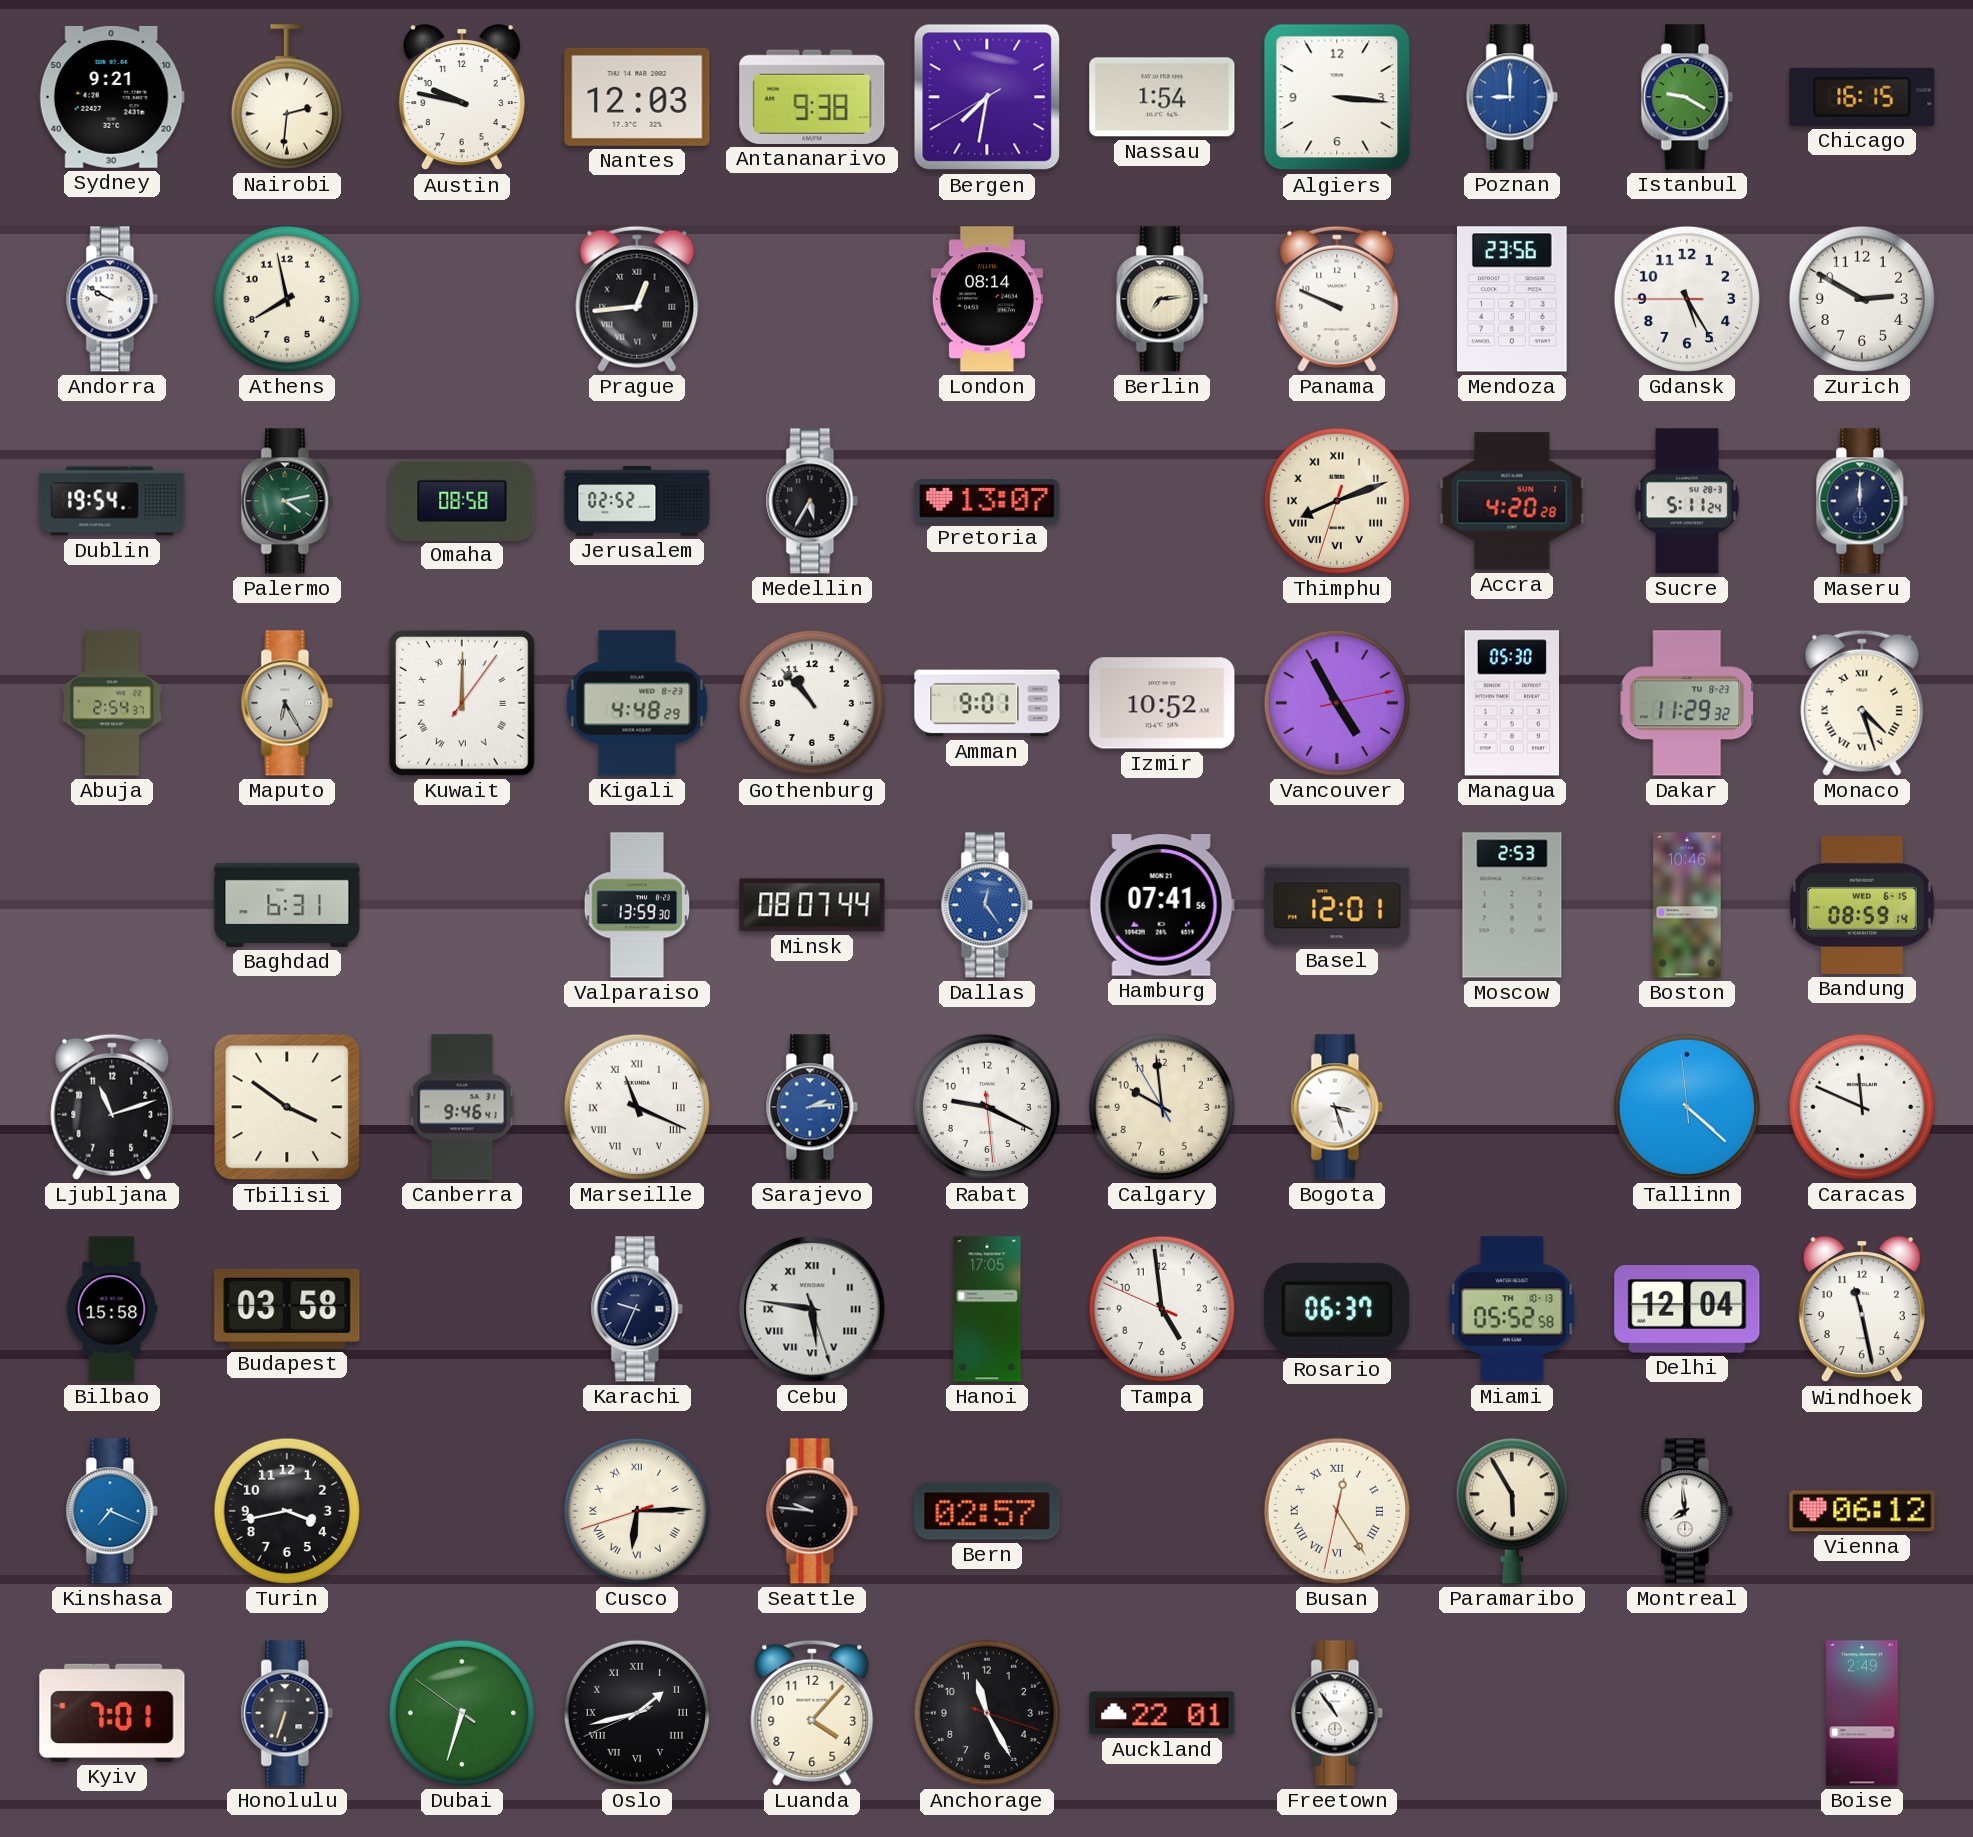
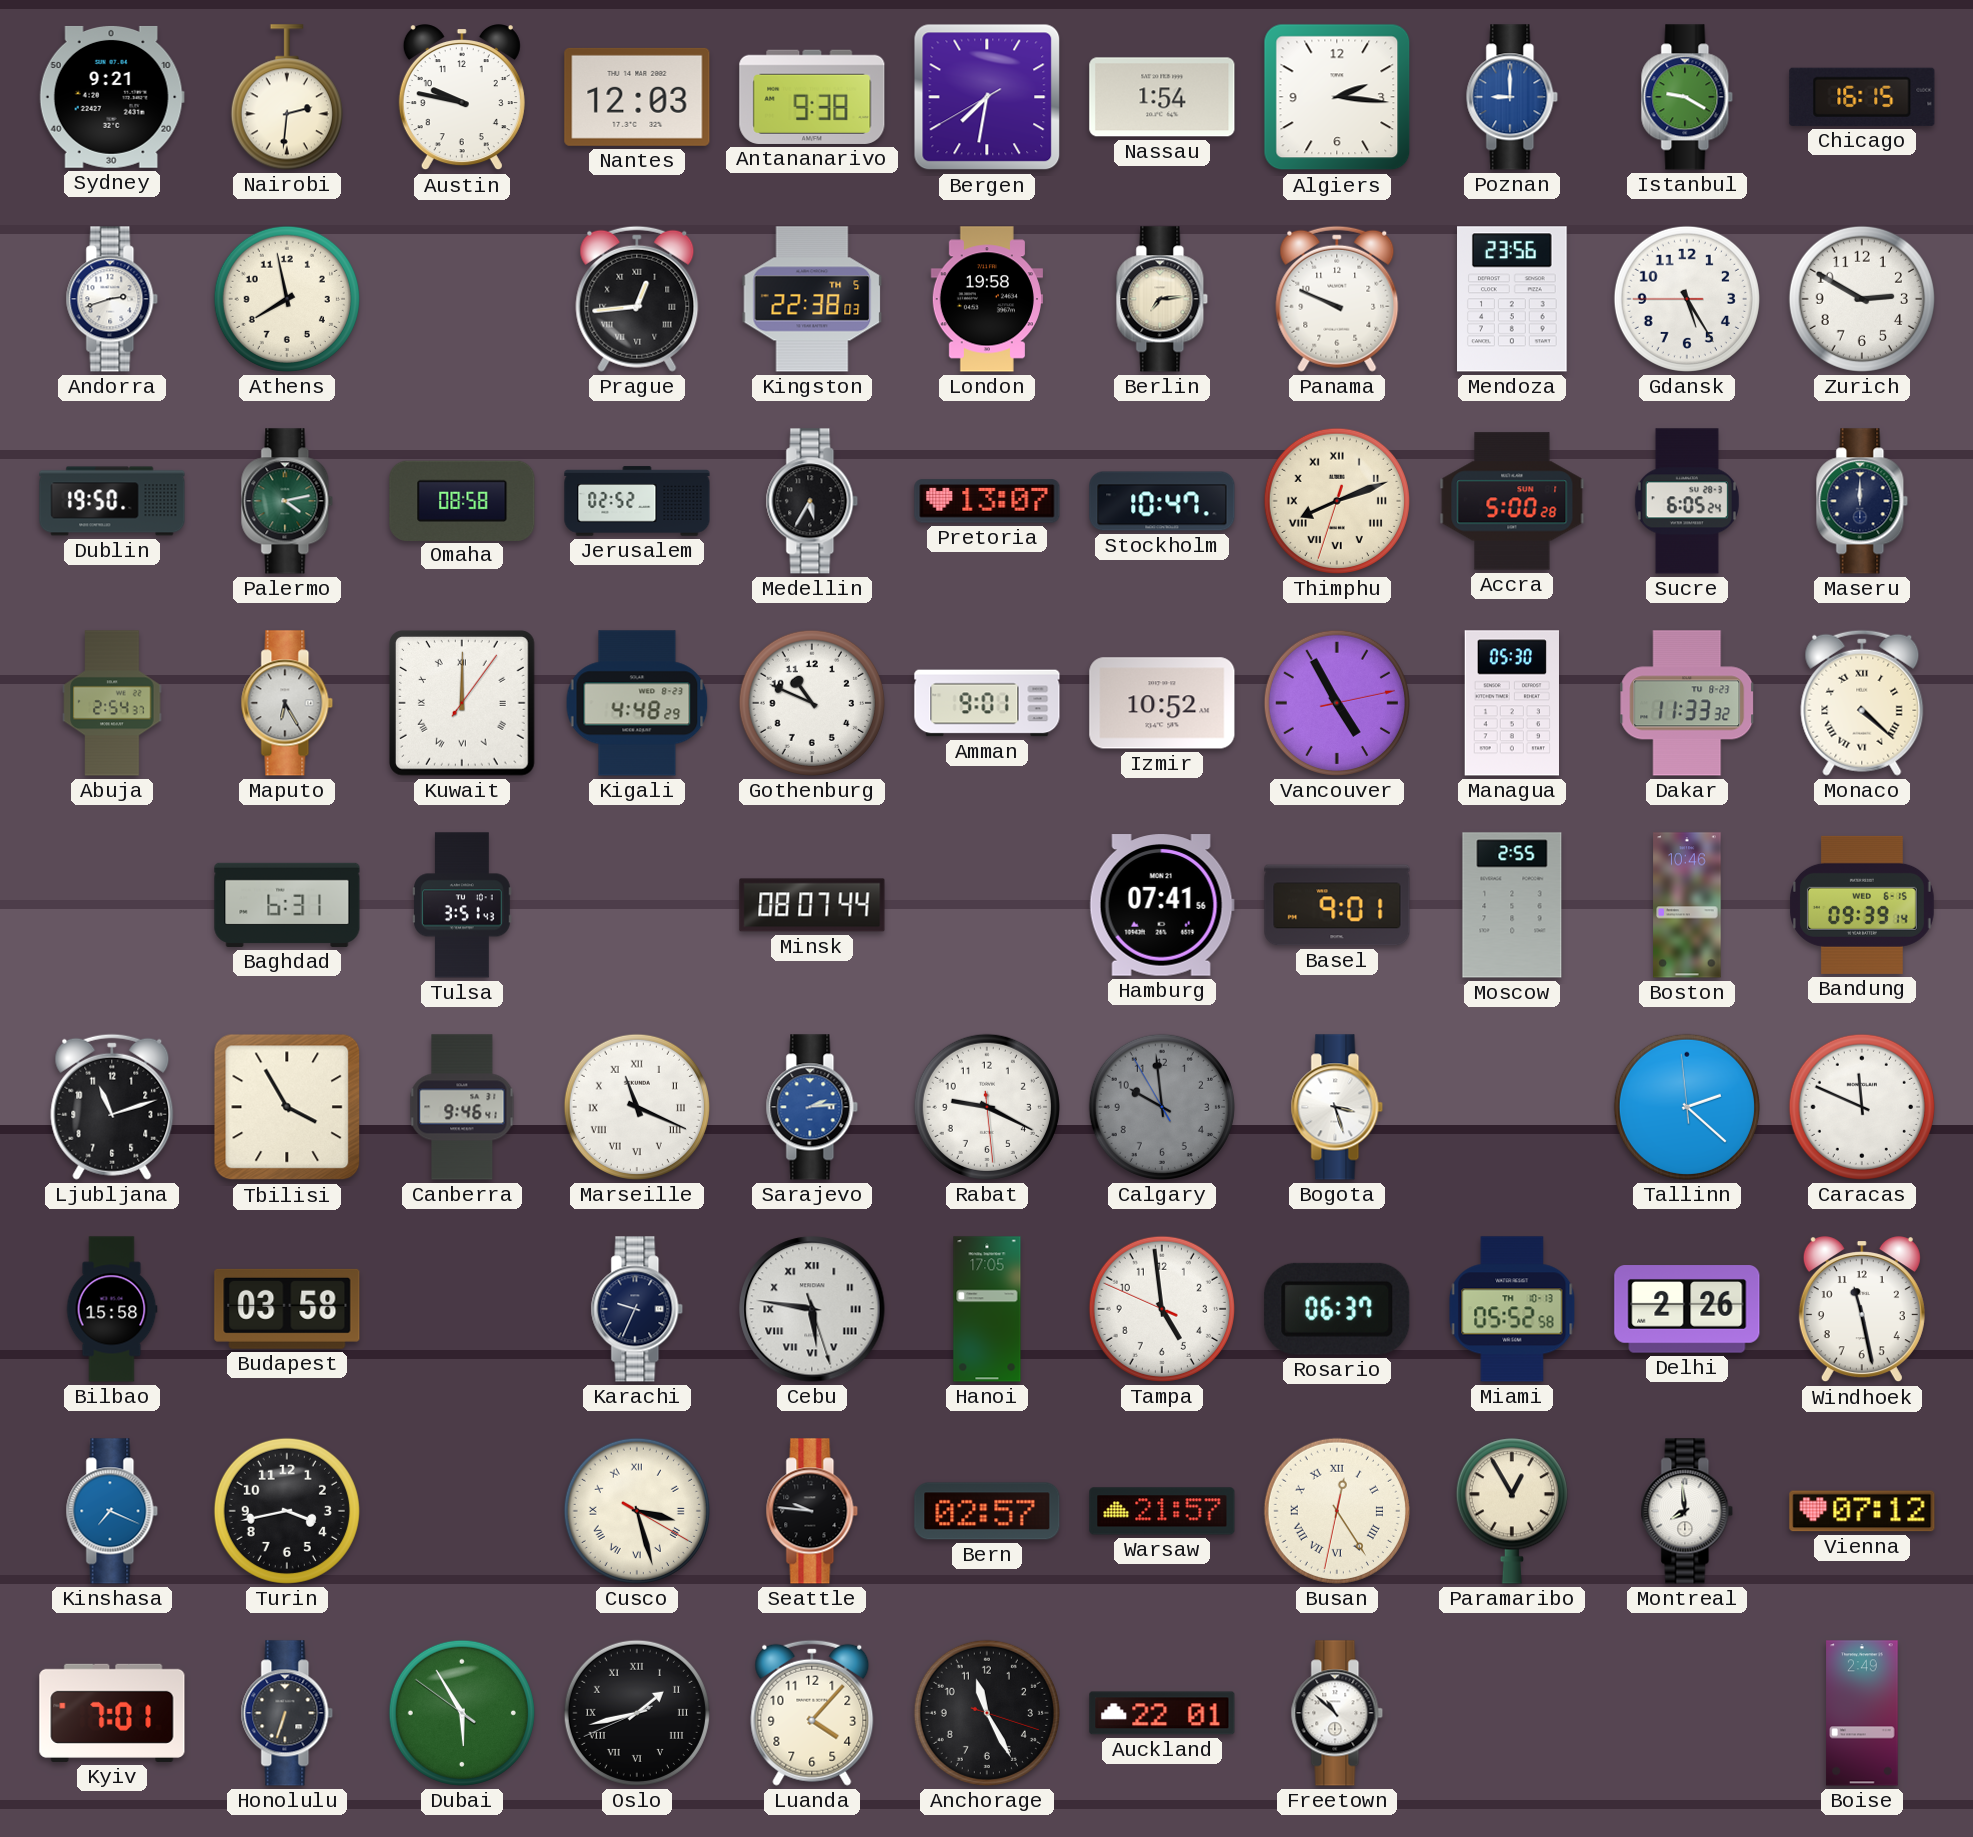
Algiers: 3:16 -> 2:16 (1337, 97)
Andorra: 9:50 -> 2:42 (112, 299)
Kingston: none -> 22:38 (812, 299)
London: 08:14 -> 19:58 (987, 299)
Dublin: 19:54 -> 19:50 (112, 501)
Stockholm: none -> 10:47 (1162, 501)
Accra: 4:20 -> 5:00 (1512, 501)
Sucre: 5:11 -> 6:05 (1687, 501)
Gothenburg: 10:53 -> 10:49 (812, 703)
Dakar: 11:29 -> 11:33 (1688, 703)
Monaco: 4:27 -> 4:22 (1862, 703)
Tulsa: none -> 3:51 (463, 905)
Valparaiso: 13:59 -> none (637, 905)
Dallas: 12:24 -> none (987, 905)
Basel: 12:01 -> 9:01 (1337, 905)
Moscow: 2:53 -> 2:55 (1512, 905)
Bandung: 08:59 -> 09:39 (1863, 905)
Tbilisi: 3:51 -> 3:55 (287, 1107)
Calgary dial: cream -> grey (1162, 1107)
Tallinn: 4:21 -> 2:21 (1687, 1107)
Delhi: 12:04 -> 2:26 (1687, 1309)
Cusco: 6:14 -> 3:27 (637, 1511)
Warsaw: none -> 21:57 (1162, 1511)
Paramaribo: 5:55 -> 12:55 (1512, 1511)
Vienna: 06:12 -> 07:12 (1862, 1511)
Dubai: 6:32 -> 5:54 (462, 1713)
Freetown: 10:54 -> 10:52 (1337, 1713)
